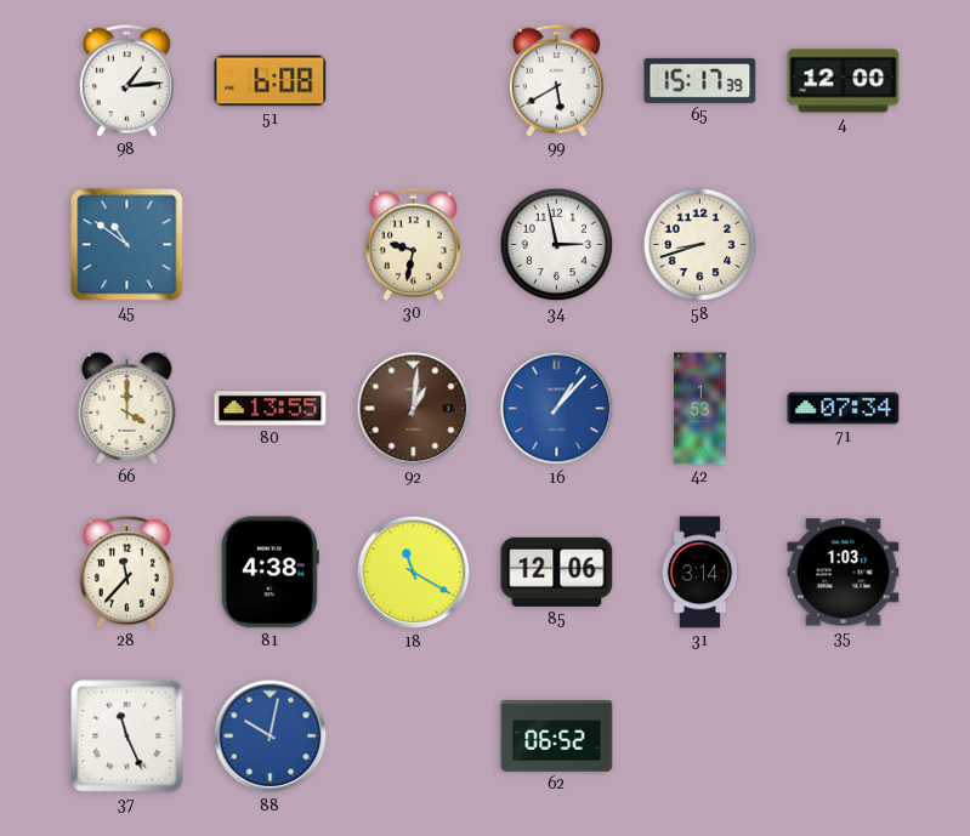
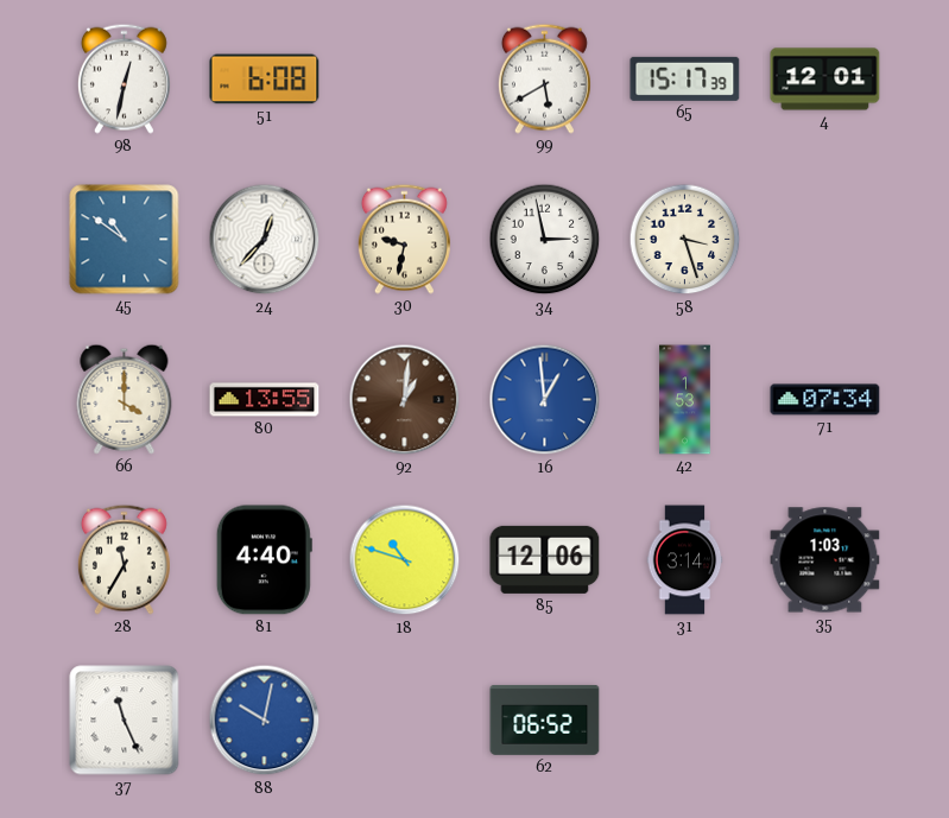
98: 1:14 -> 12:32 (124, 78)
4: 12:00 -> 12:01 (825, 80)
24: none -> 12:37 (265, 240)
58: 8:42 -> 3:27 (685, 240)
16: 1:07 -> 12:59 (545, 400)
28: 11:37 -> 11:35 (124, 559)
81: 4:38 -> 4:40 (264, 560)
18: 11:20 -> 10:48 (405, 560)
